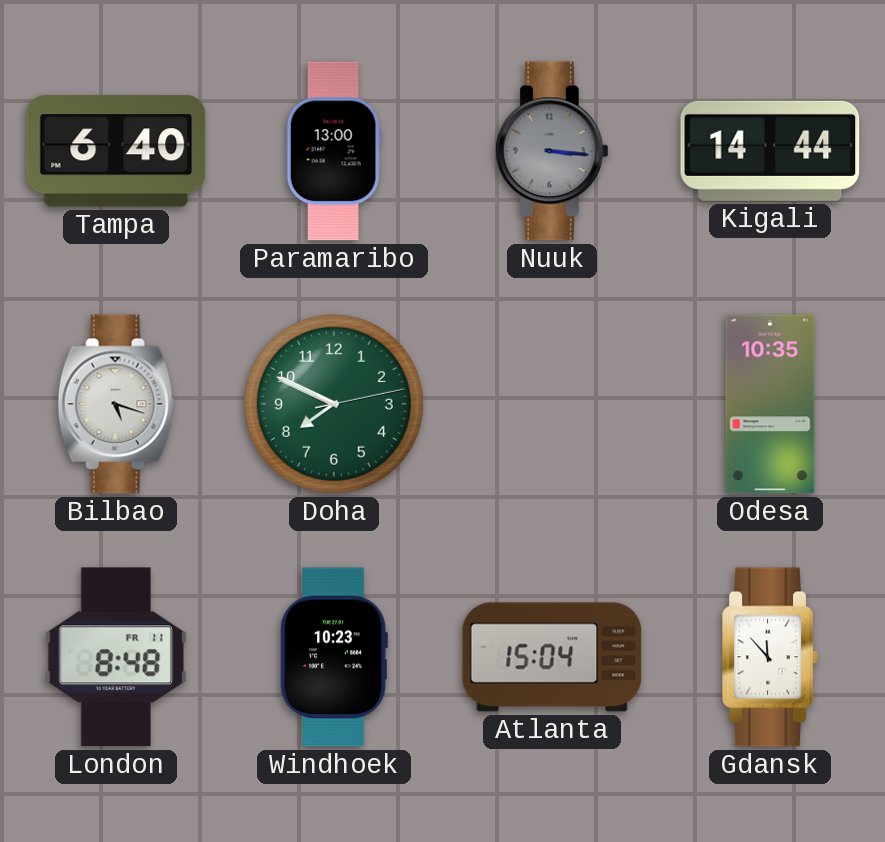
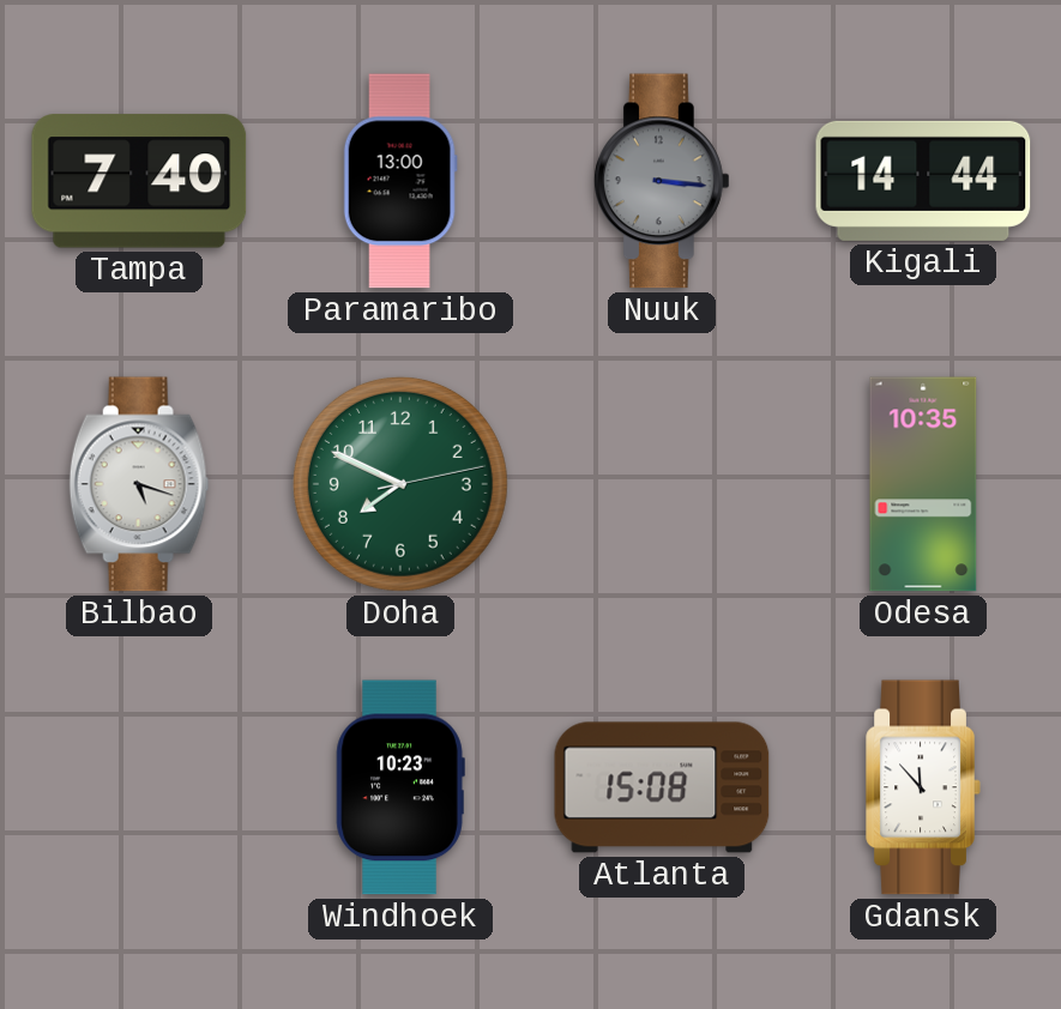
Tampa: 6:40 -> 7:40 (139, 181)
London: 8:48 -> none (115, 657)
Atlanta: 15:04 -> 15:08 (662, 787)
